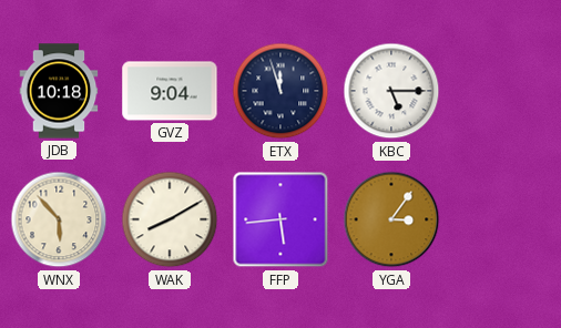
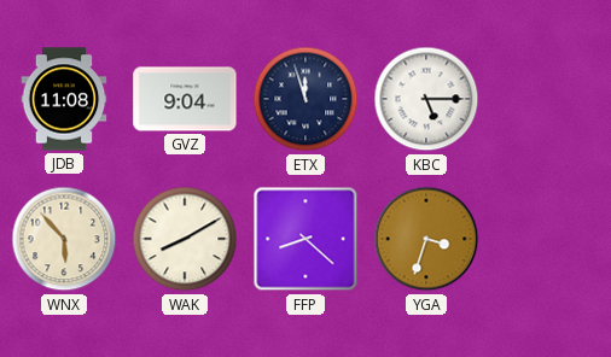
JDB: 10:18 -> 11:08 (64, 99)
FFP: 5:44 -> 8:22 (305, 239)
YGA: 3:06 -> 3:33 (426, 239)
